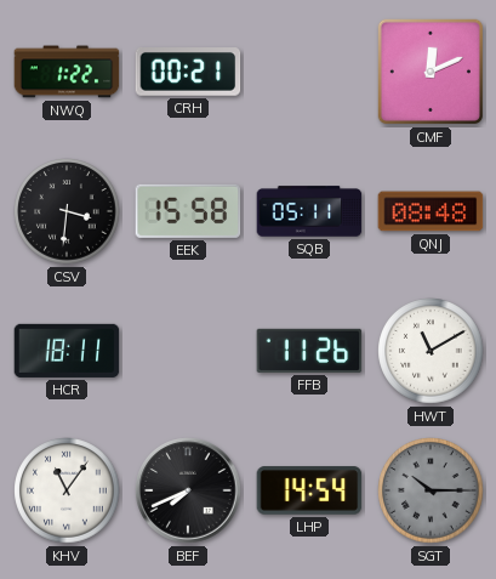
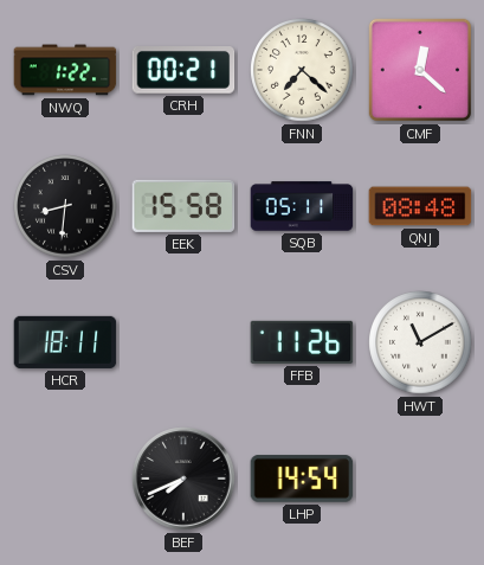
FNN: none -> 7:22 (302, 70)
CMF: 12:11 -> 12:22 (420, 70)
CSV: 3:31 -> 8:31 (65, 206)
KHV: 11:06 -> none (67, 490)
SGT: 10:15 -> none (431, 490)
